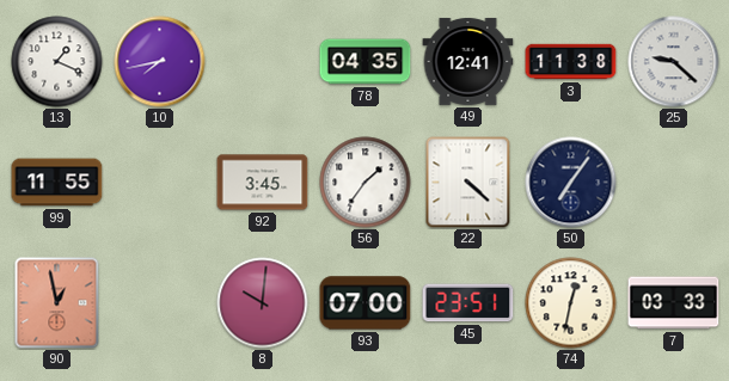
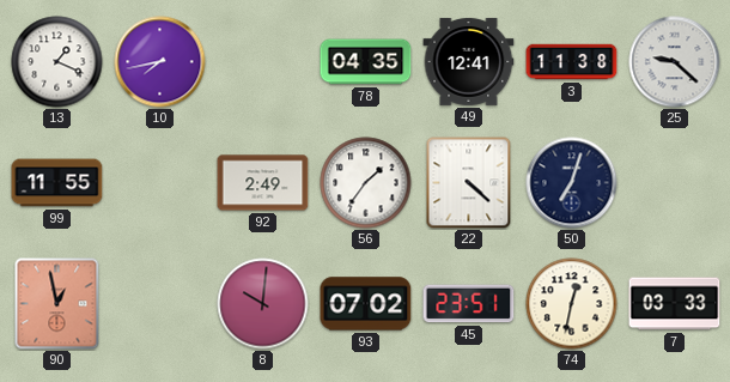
92: 3:45 -> 2:49 (263, 183)
50: 7:06 -> 7:03 (572, 183)
93: 07:00 -> 07:02 (366, 304)
